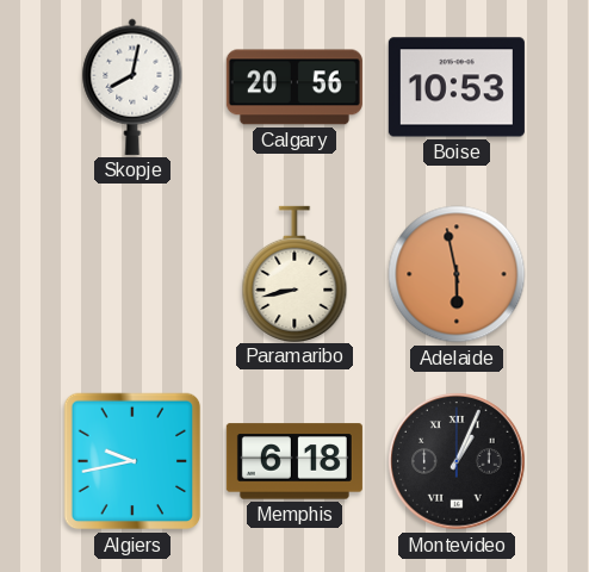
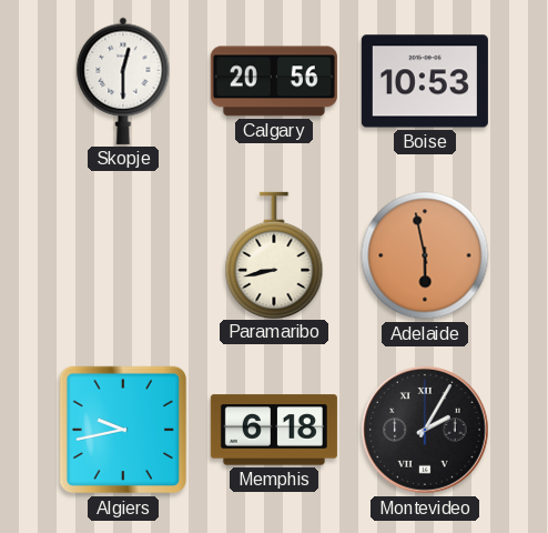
Skopje: 8:02 -> 12:30 (123, 81)
Montevideo: 1:04 -> 2:05 (426, 431)
